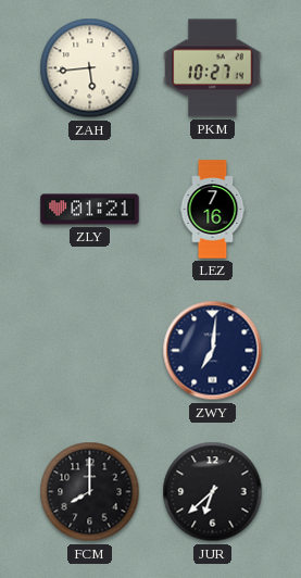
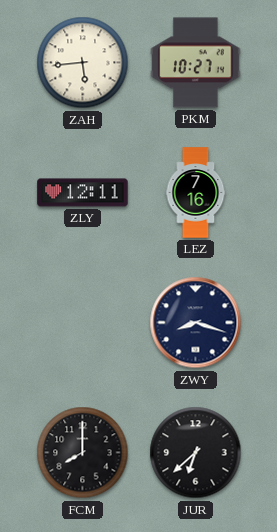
ZLY: 01:21 -> 12:11 (83, 193)
ZWY: 7:01 -> 8:18 (196, 323)
